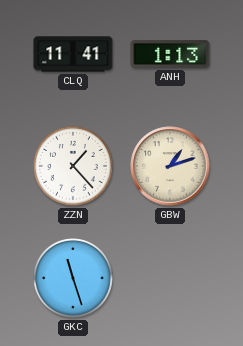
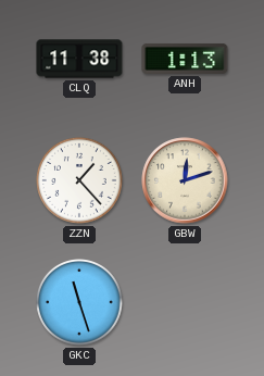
CLQ: 11:41 -> 11:38 (79, 59)
GBW: 1:12 -> 12:12 (185, 180)
